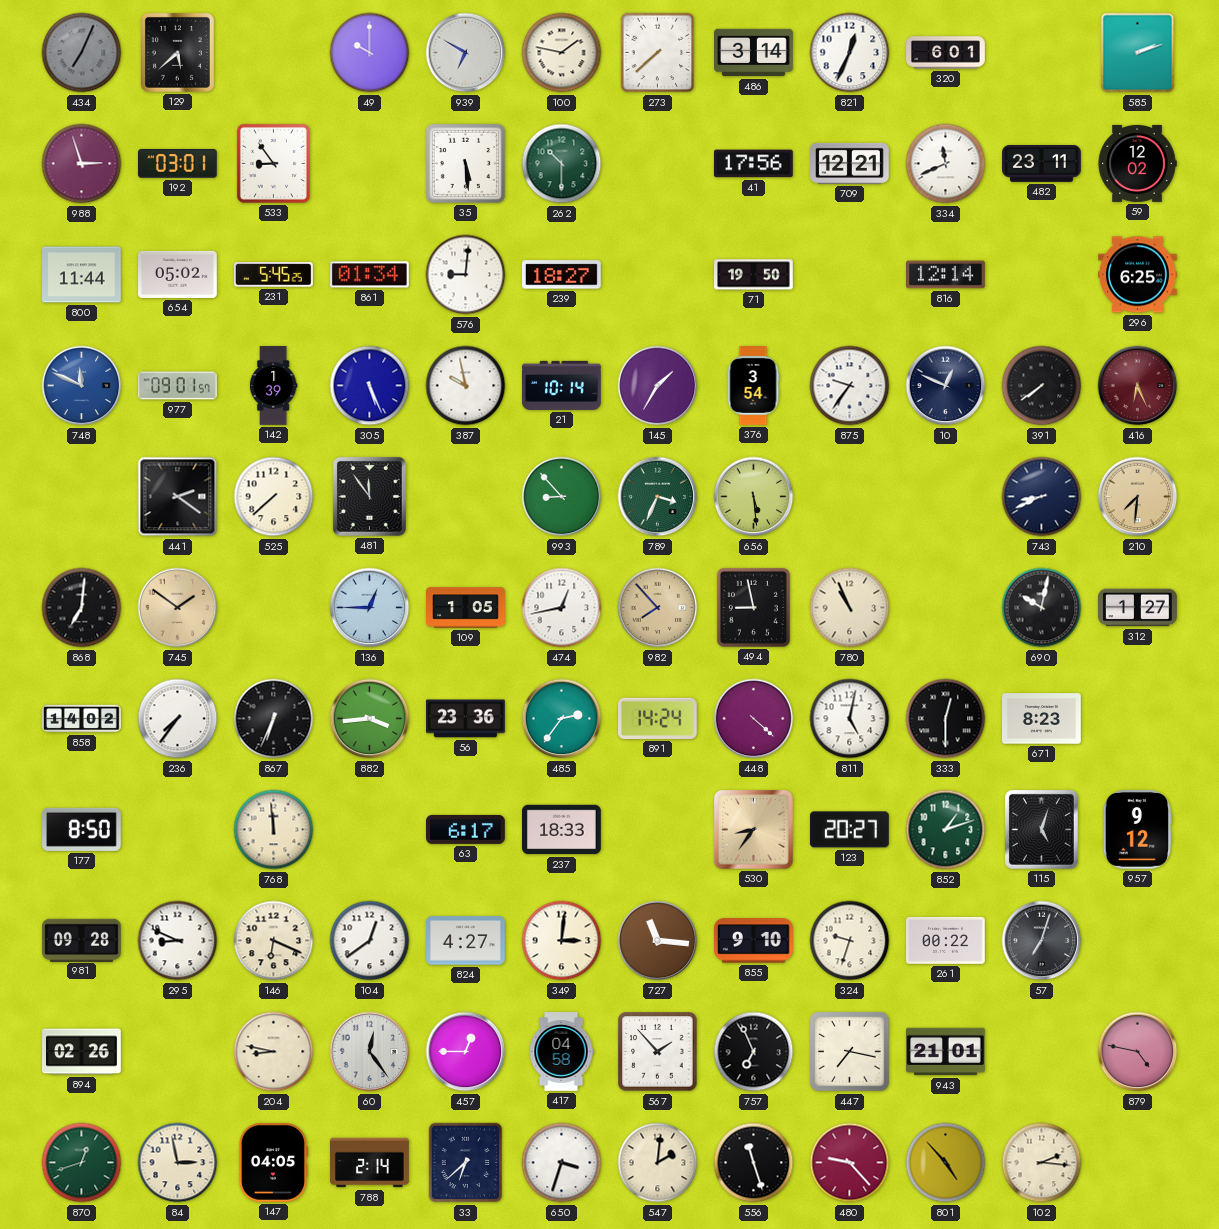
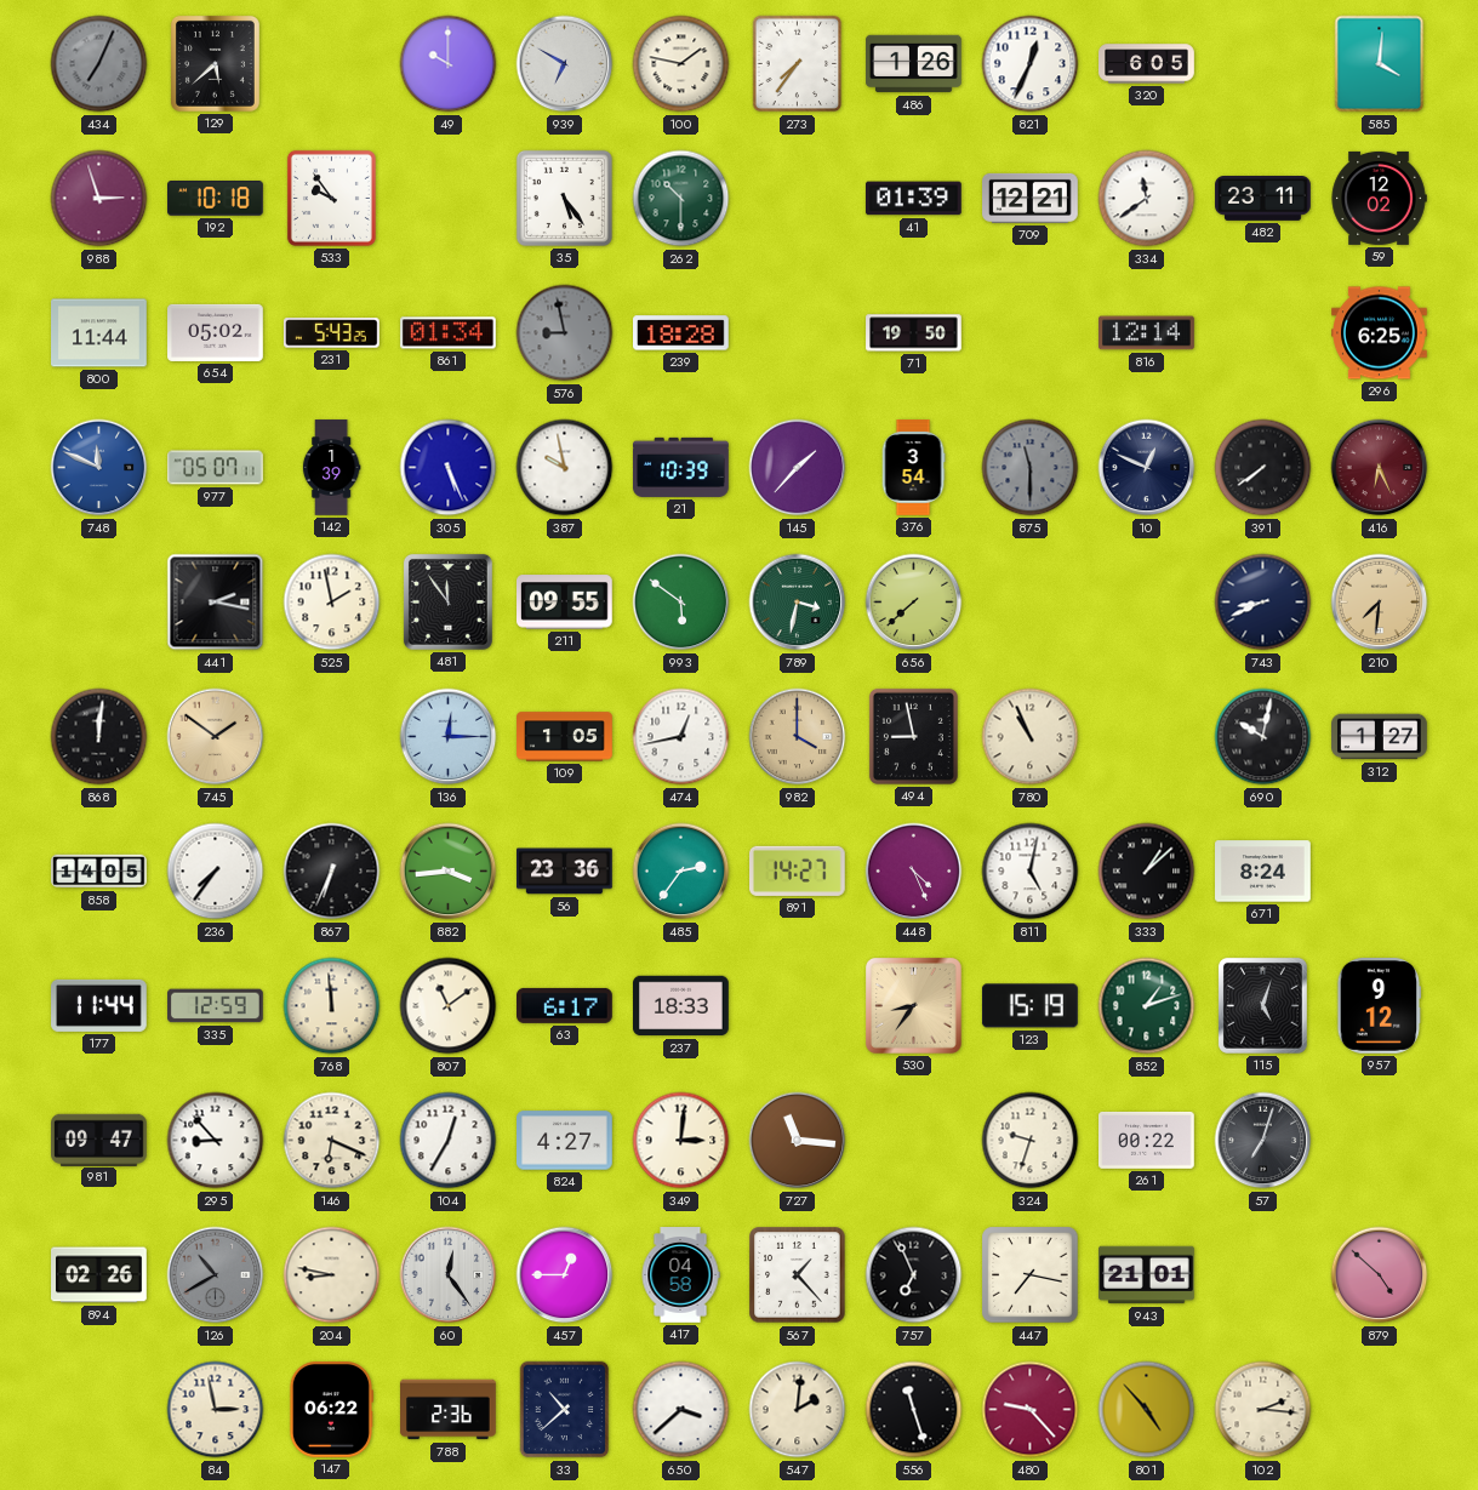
273: 7:38 -> 7:36 (798, 64)
486: 3:14 -> 1:26 (914, 64)
320: 6:01 -> 6:05 (1147, 64)
585: 2:12 -> 4:01 (1380, 64)
192: 03:01 -> 10:18 (216, 199)
533: 8:54 -> 9:54 (331, 198)
35: 5:29 -> 5:24 (564, 198)
41: 17:56 -> 01:39 (913, 199)
334: 11:41 -> 11:39 (1147, 199)
231: 5:45 -> 5:43 (332, 333)
576: 9:01 -> 8:58 (565, 333)
576 dial: white -> grey (565, 333)
239: 18:27 -> 18:28 (681, 333)
977: 09:01 -> 05:07 (216, 468)
21: 10:14 -> 10:39 (681, 467)
145: 1:35 -> 1:37 (798, 468)
875: 9:36 -> 11:30 (1031, 468)
875 dial: white -> grey (1031, 468)
441: 2:21 -> 2:17 (216, 603)
525: 7:38 -> 1:58 (332, 603)
211: none -> 09:55 (565, 603)
993: 8:53 -> 5:51 (681, 603)
789: 3:34 -> 3:32 (798, 603)
656: 5:29 -> 7:38 (914, 603)
868: 7:01 -> 12:01 (99, 737)
136: 12:45 -> 12:15 (449, 737)
982: 7:53 -> 4:00 (798, 737)
858: 14:02 -> 14:05 (99, 872)
891: 14:24 -> 14:27 (798, 870)
448: 4:22 -> 4:26 (914, 872)
333: 12:30 -> 1:08 (1147, 872)
671: 8:23 -> 8:24 (1263, 872)
177: 8:50 -> 11:44 (99, 1005)
335: none -> 12:59 (216, 1006)
807: none -> 11:09 (449, 1006)
123: 20:27 -> 15:19 (1029, 1006)
981: 09:28 -> 09:47 (99, 1140)
295: 8:49 -> 8:53 (216, 1141)
104: 12:39 -> 12:35 (449, 1141)
855: 9:10 -> none (754, 941)
126: none -> 10:40 (216, 1275)
567: 1:53 -> 1:23 (798, 1275)
879: 4:47 -> 4:52 (1380, 1275)
870: 12:42 -> none (82, 1163)
147: 04:05 -> 06:22 (331, 1410)
788: 2:14 -> 2:36 (449, 1410)
33: 6:38 -> 10:38 (565, 1410)
650: 3:33 -> 3:38 (681, 1410)
